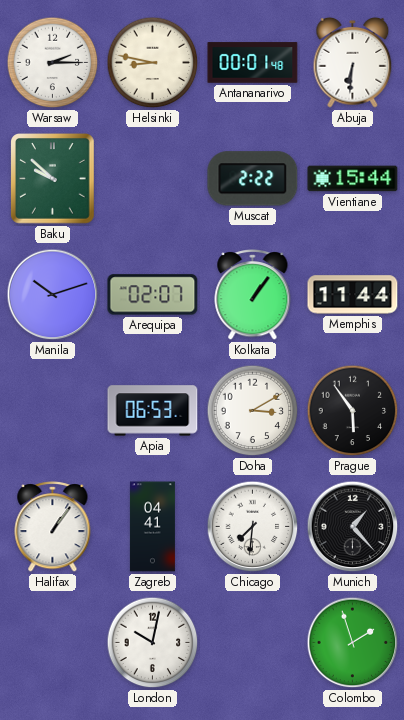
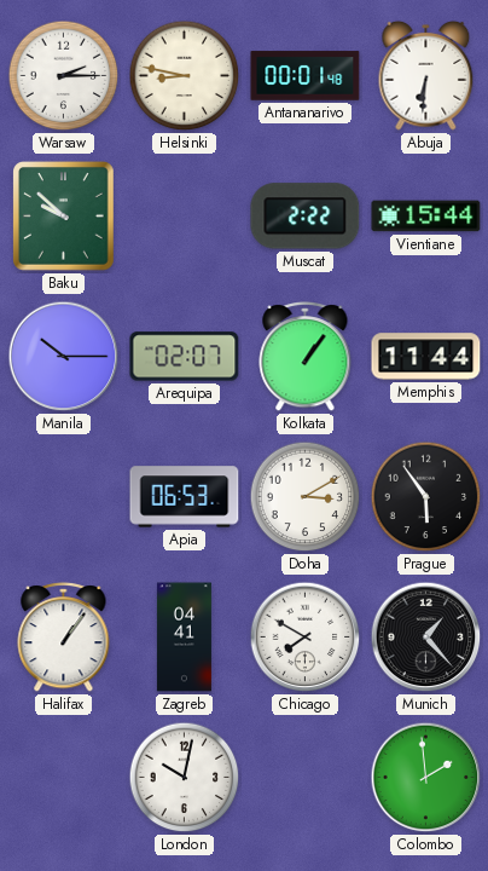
Manila: 10:12 -> 10:15 (64, 357)
Chicago: 7:31 -> 7:50 (306, 638)
Colombo: 1:57 -> 1:59 (426, 778)
